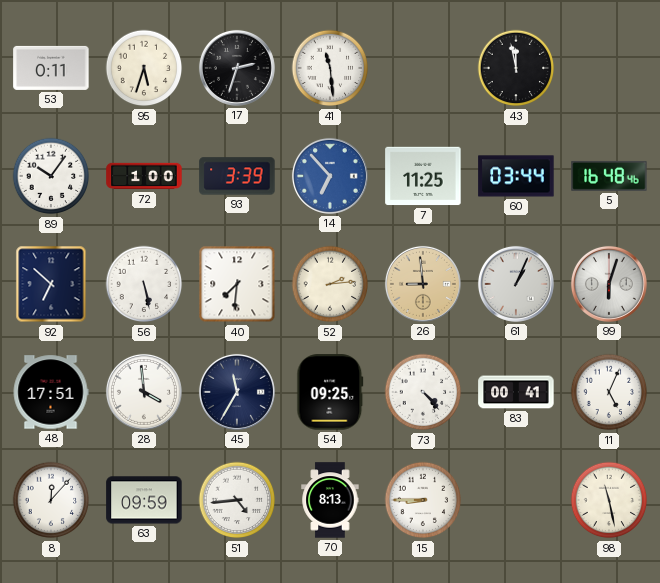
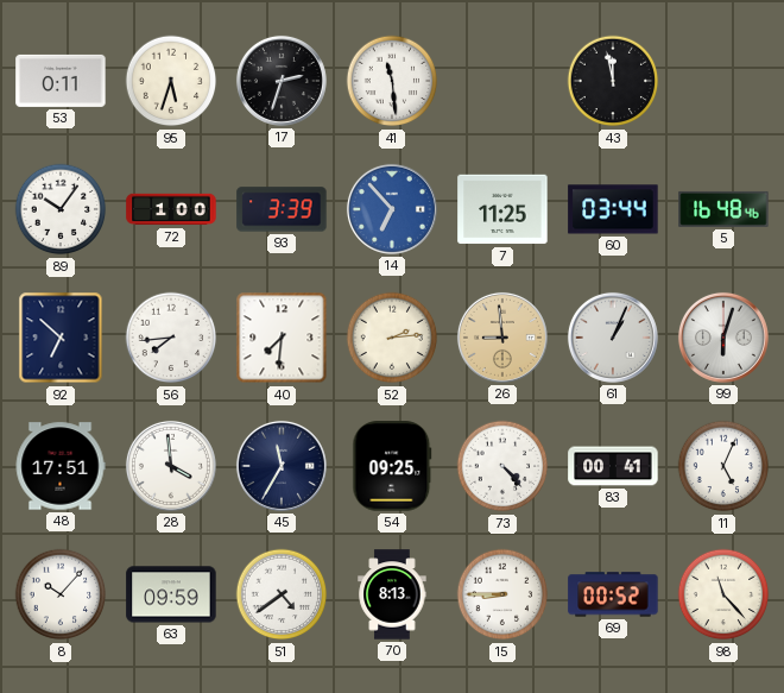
56: 5:28 -> 7:44 (171, 338)
8: 12:07 -> 10:07 (61, 594)
51: 4:44 -> 4:39 (282, 594)
69: none -> 00:52 (613, 594)
98: 11:28 -> 11:23 (723, 594)
